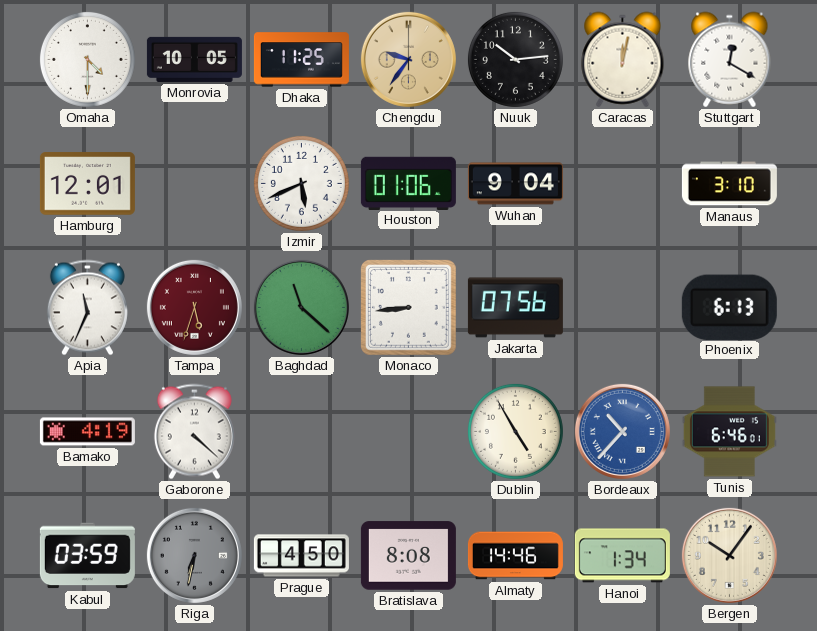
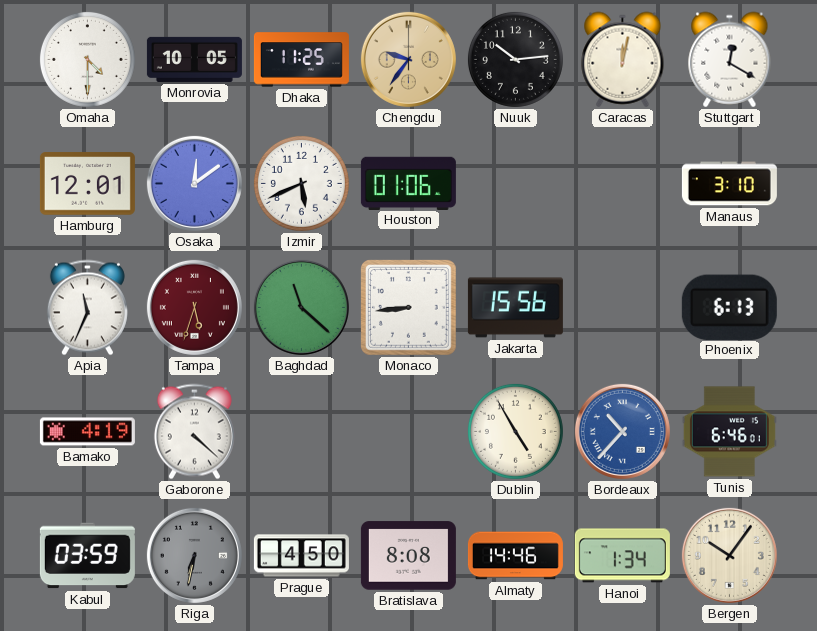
Osaka: none -> 12:09 (194, 183)
Wuhan: 9:04 -> none (515, 184)
Jakarta: 07:56 -> 15:56 (515, 308)
